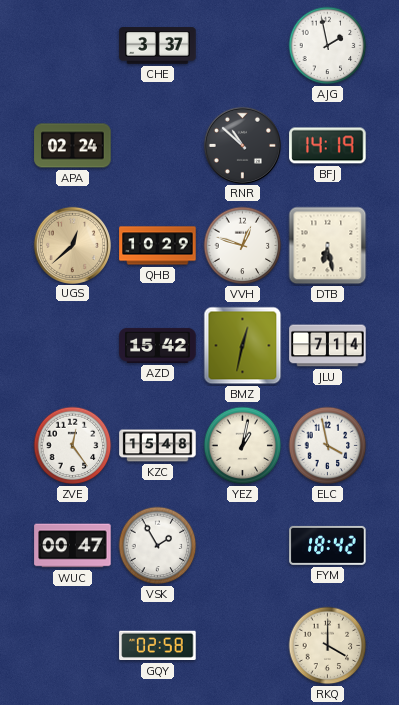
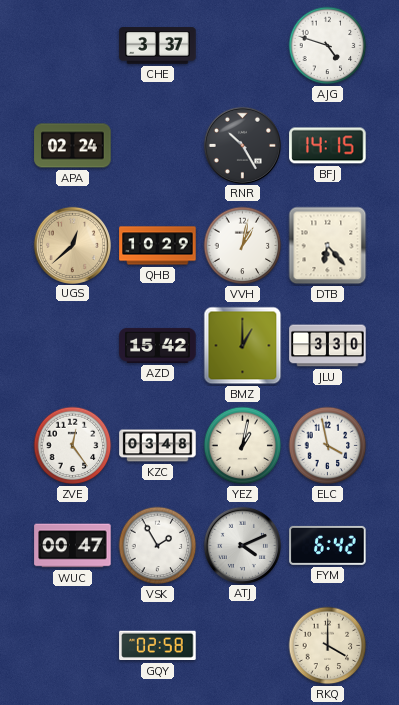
AJG: 1:58 -> 4:48 (328, 46)
RNR: 10:52 -> 10:25 (242, 145)
BFJ: 14:19 -> 14:15 (328, 146)
VVH: 12:48 -> 1:02 (243, 246)
DTB: 6:28 -> 6:23 (328, 246)
BMZ: 12:32 -> 1:00 (243, 346)
JLU: 7:14 -> 3:30 (328, 346)
KZC: 15:48 -> 03:48 (158, 446)
ATJ: none -> 4:11 (242, 545)
FYM: 18:42 -> 6:42 (328, 545)
